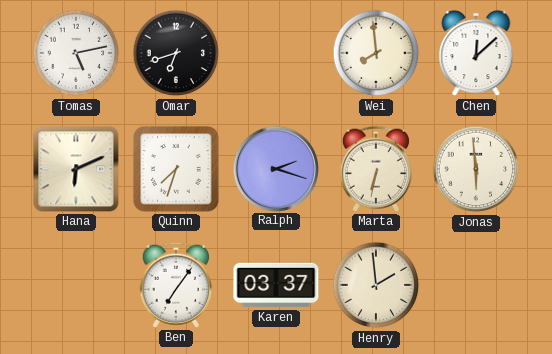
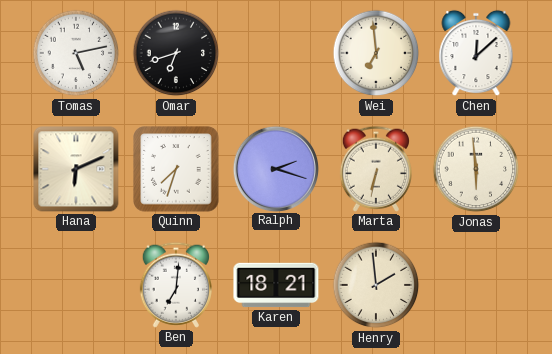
Wei: 7:59 -> 6:59 (376, 53)
Ben: 7:06 -> 7:01 (176, 285)
Karen: 03:37 -> 18:21 (276, 285)
